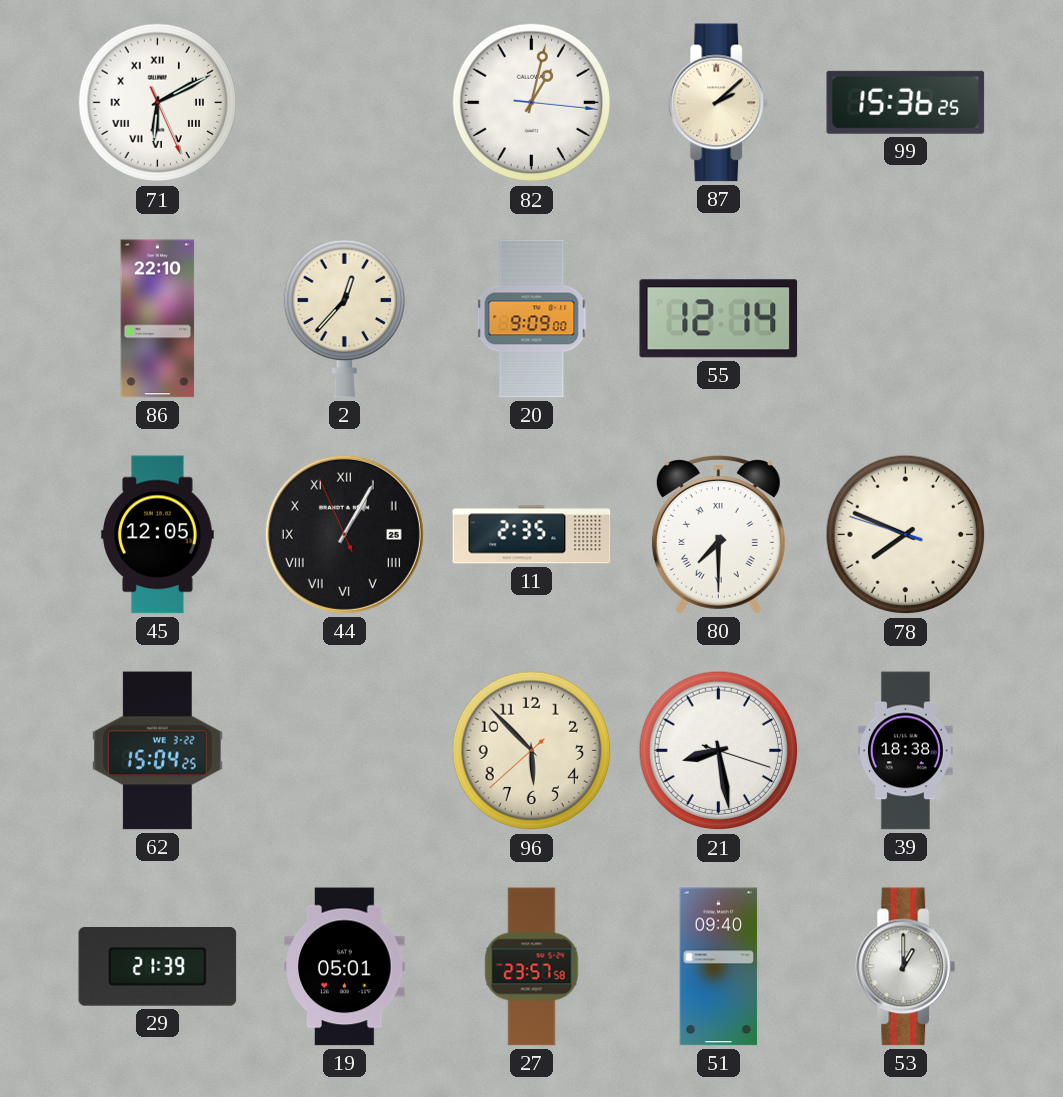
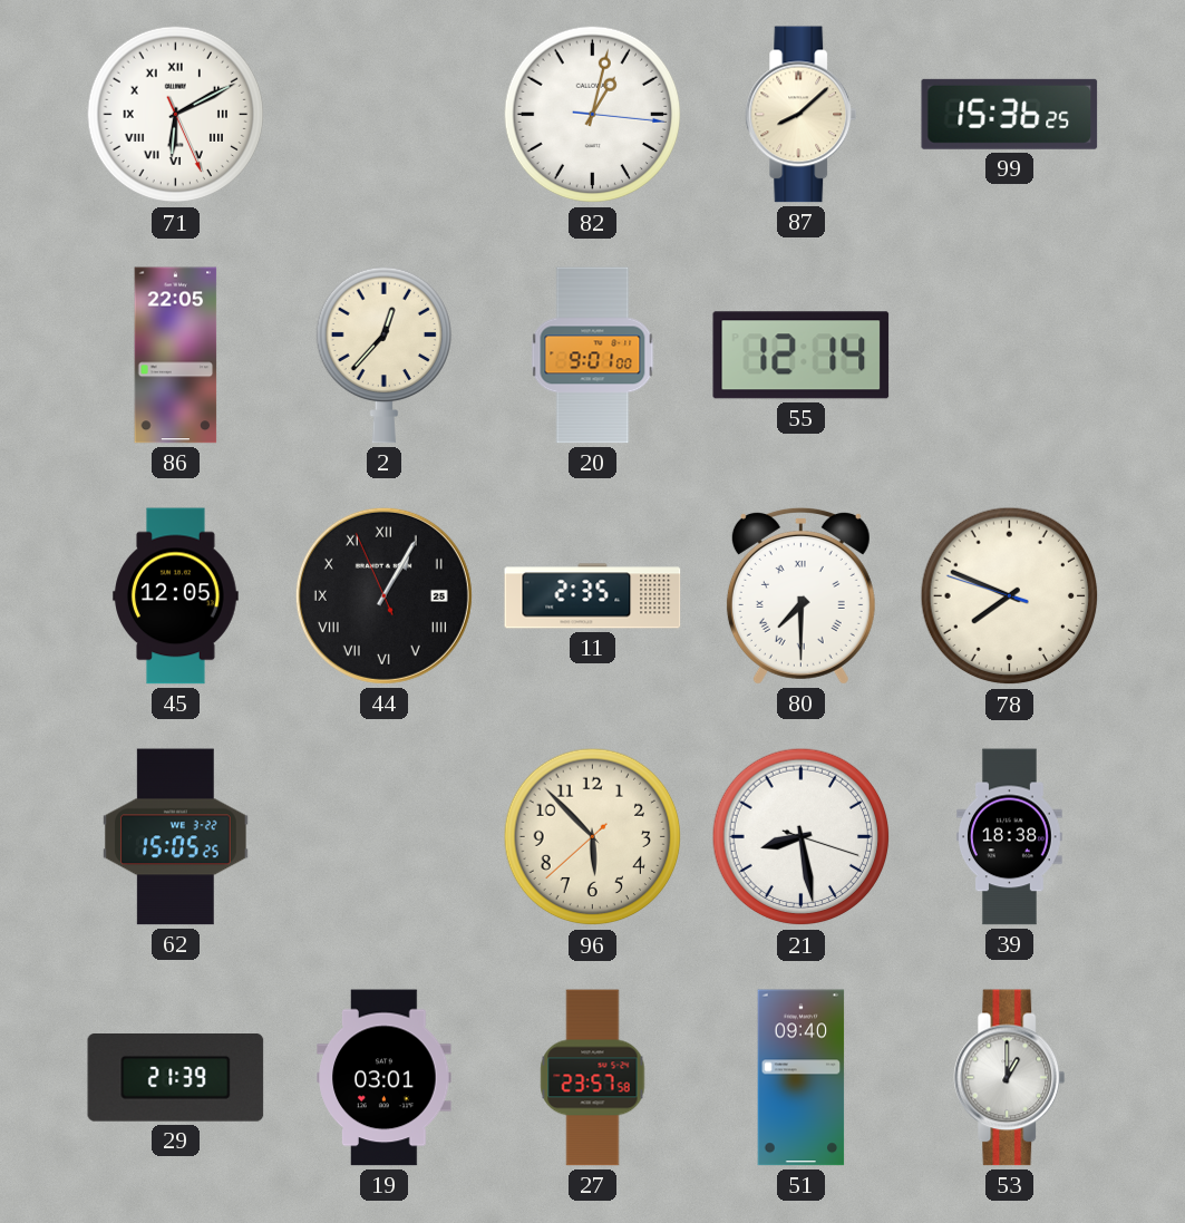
87: 2:08 -> 8:08 (802, 115)
86: 22:10 -> 22:05 (176, 356)
20: 9:09 -> 9:01 (593, 356)
62: 15:04 -> 15:05 (176, 837)
19: 05:01 -> 03:01 (385, 1078)
